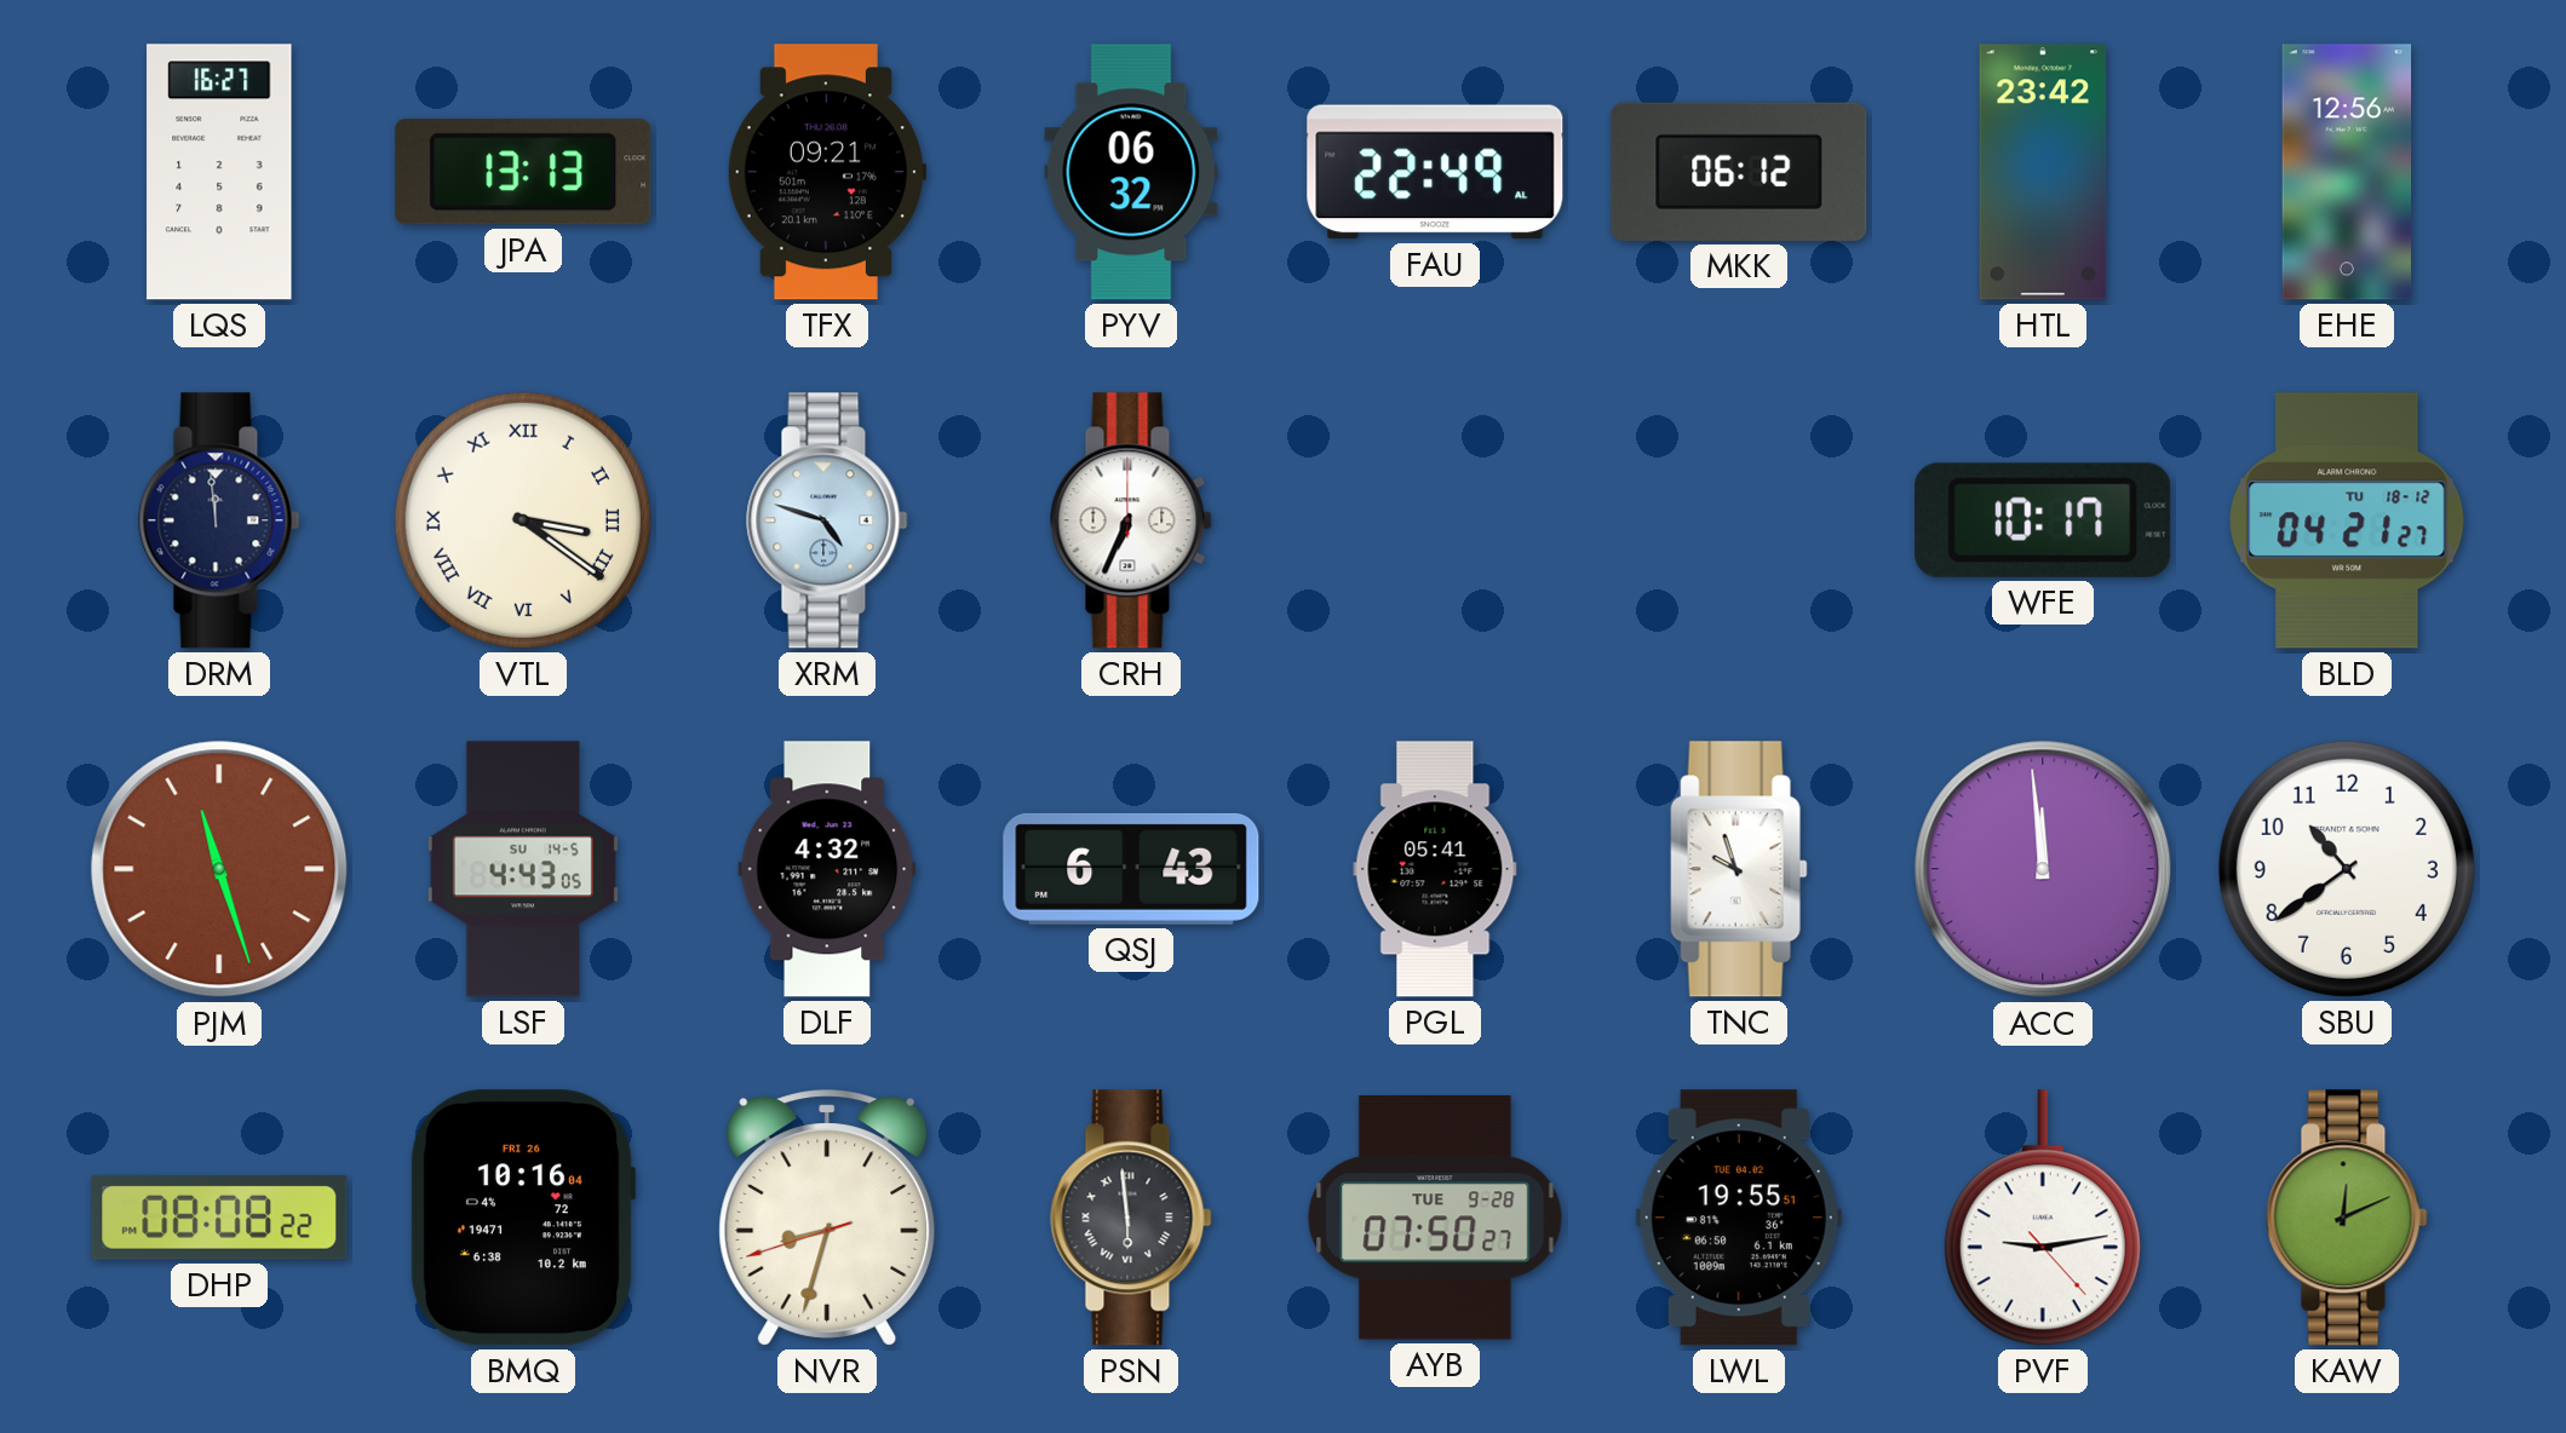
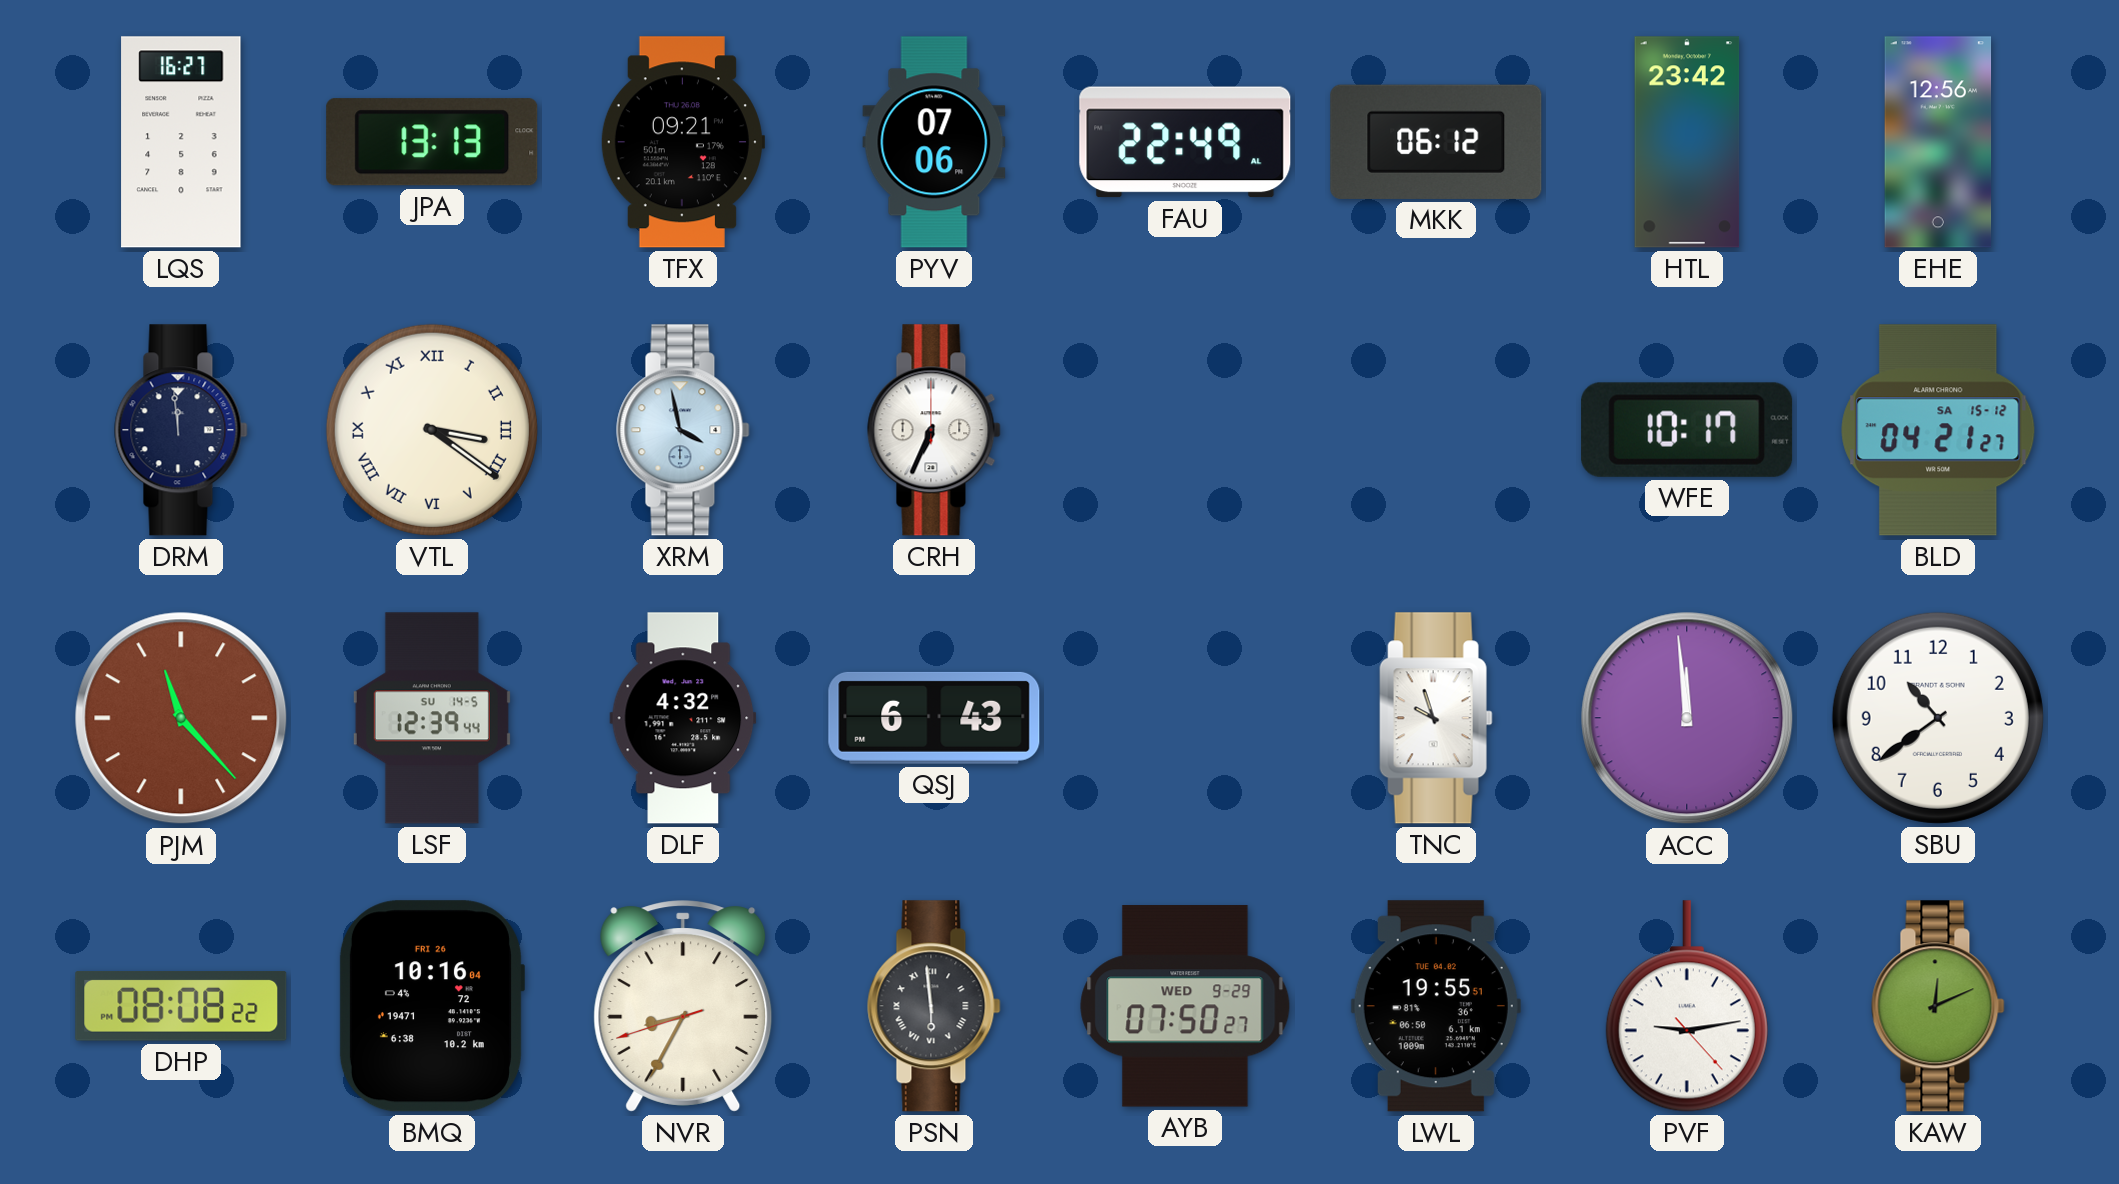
PYV: 06:32 -> 07:06 (934, 142)
XRM: 4:48 -> 3:58 (683, 430)
BLD date: TU 18-12 -> SA 15-12 (1938, 430)
PJM: 11:27 -> 11:23 (181, 718)
LSF: 4:43 -> 12:39 (432, 718)
PGL: 05:41 -> none (1435, 869)
NVR: 8:32 -> 8:34 (683, 1006)
AYB date: TUE 9-28 -> WED 9-29 (1185, 1006)
